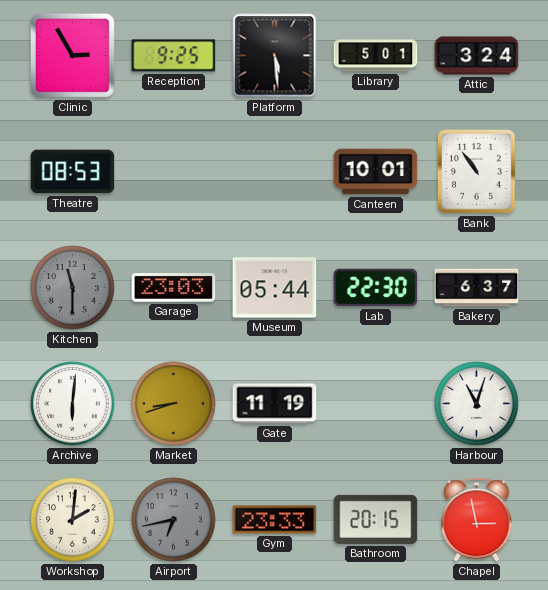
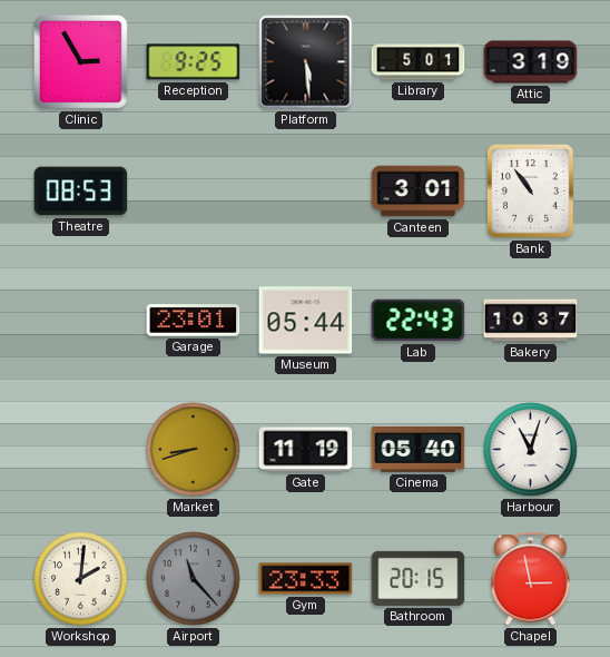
Attic: 3:24 -> 3:19 (531, 62)
Canteen: 10:01 -> 3:01 (419, 192)
Kitchen: 11:30 -> none (73, 288)
Garage: 23:03 -> 23:01 (194, 321)
Lab: 22:30 -> 22:43 (419, 321)
Bakery: 6:37 -> 10:37 (531, 321)
Archive: 6:01 -> none (73, 404)
Cinema: none -> 05:40 (419, 449)
Airport: 6:43 -> 11:23 (194, 579)
